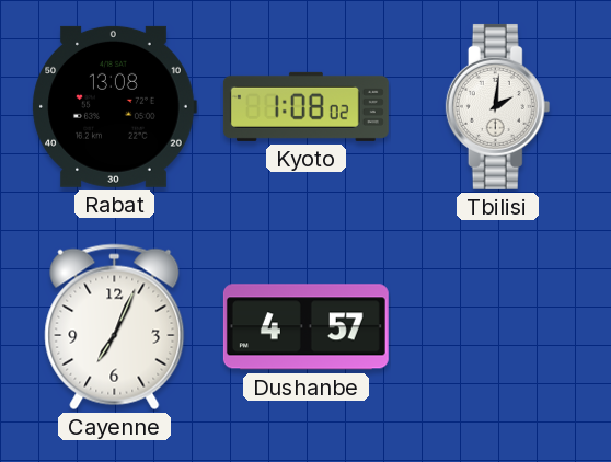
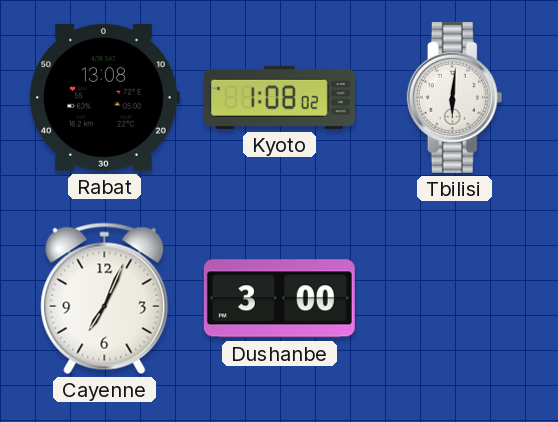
Tbilisi: 2:01 -> 6:01 (455, 97)
Dushanbe: 4:57 -> 3:00 (279, 299)
